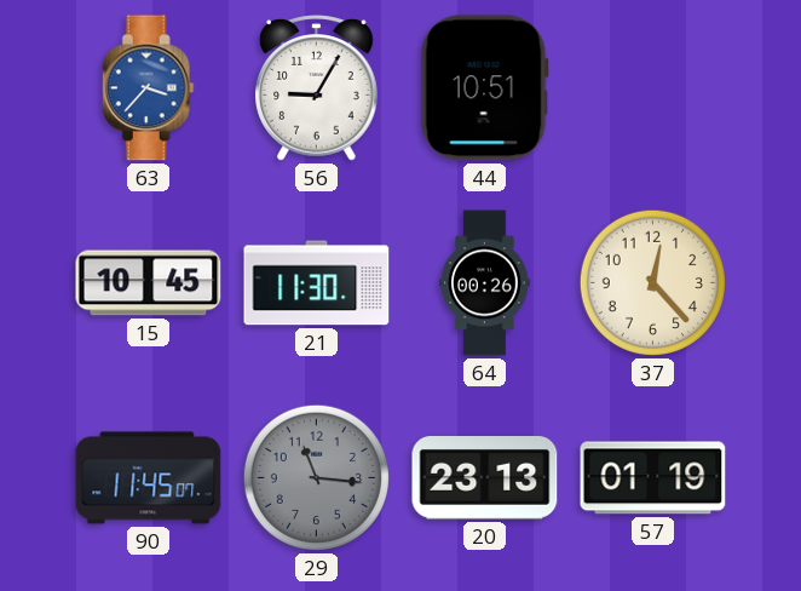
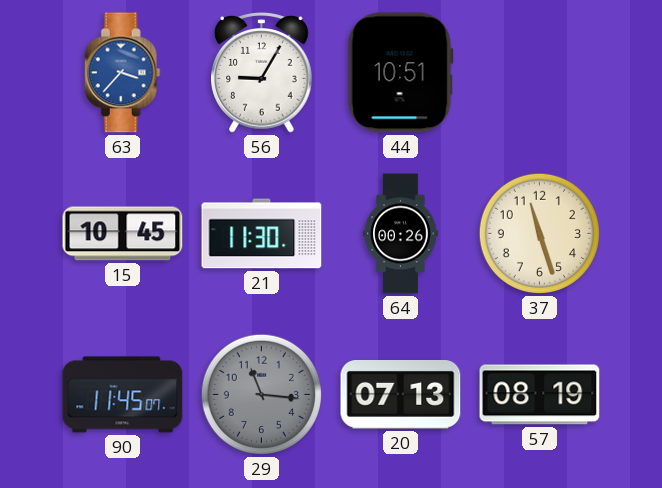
37: 12:23 -> 11:27 (539, 233)
20: 23:13 -> 07:13 (401, 395)
57: 01:19 -> 08:19 (540, 395)
